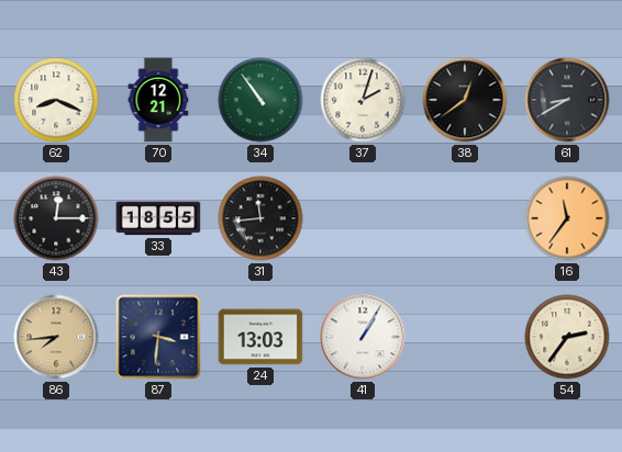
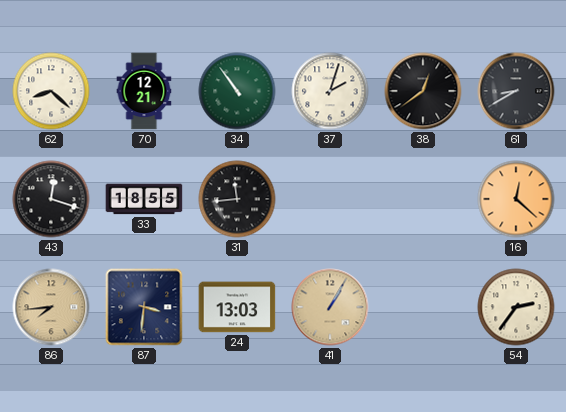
62: 8:19 -> 8:22 (51, 91)
43: 12:15 -> 12:18 (51, 199)
16: 11:36 -> 12:22 (516, 199)
41 dial: white -> champagne (330, 307)
